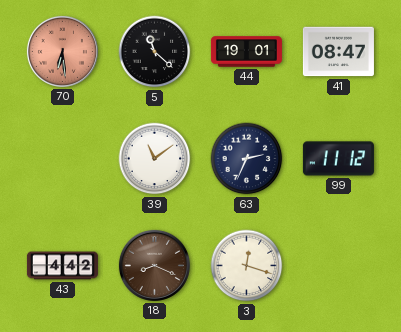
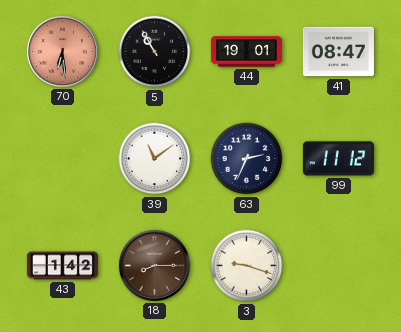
5: 11:22 -> 10:55 (155, 52)
43: 4:42 -> 1:42 (62, 266)
18: 8:19 -> 8:15 (154, 265)
3: 12:18 -> 9:18 (247, 266)
